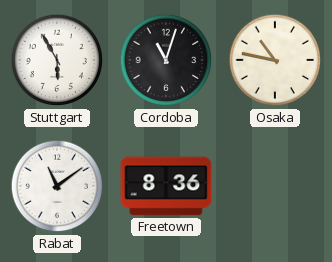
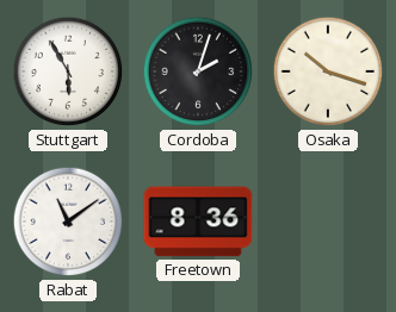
Cordoba: 11:03 -> 2:03 (198, 71)
Osaka: 10:47 -> 10:18 (328, 71)
